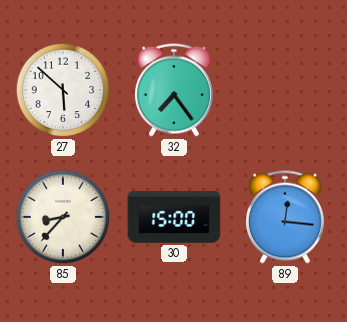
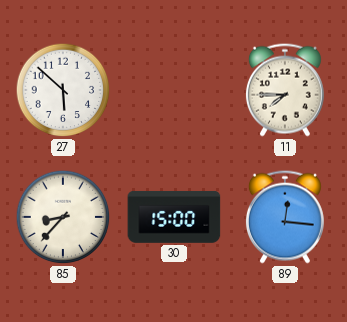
32: 7:24 -> none (174, 90)
11: none -> 7:45 (285, 90)
